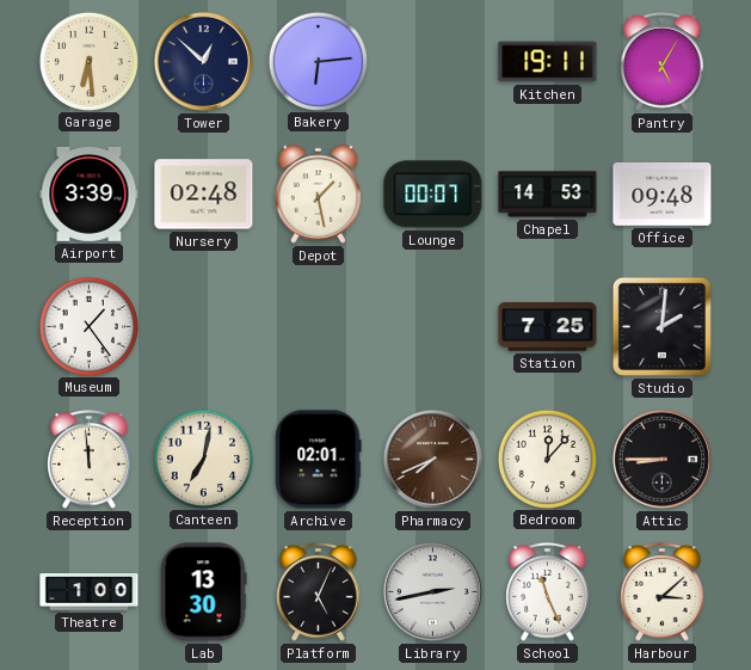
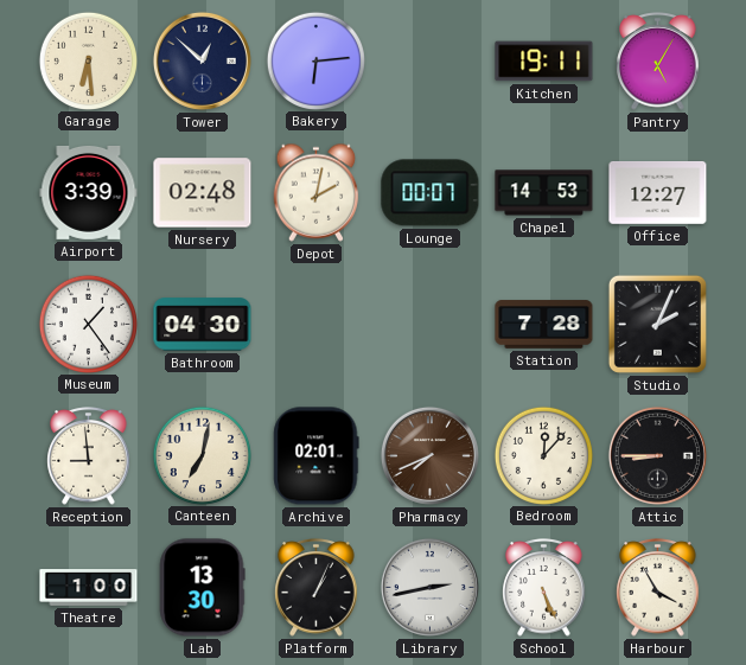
Depot: 1:28 -> 2:02 (317, 192)
Office: 09:48 -> 12:27 (658, 193)
Bathroom: none -> 04:30 (203, 325)
Station: 7:25 -> 7:28 (544, 325)
Studio: 2:01 -> 2:04 (657, 324)
Reception: 11:59 -> 8:59 (89, 456)
Platform: 5:04 -> 1:04 (317, 588)
School: 11:26 -> 5:26 (544, 588)
Harbour: 3:08 -> 3:55 (658, 588)
